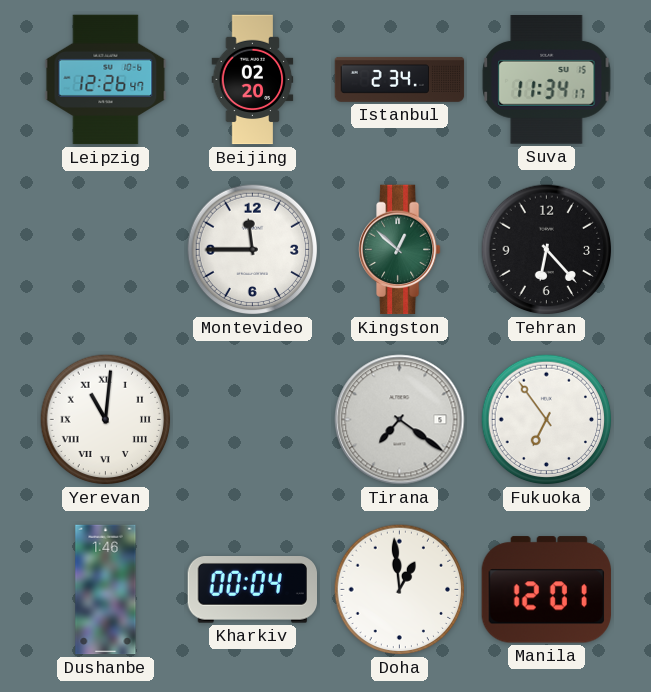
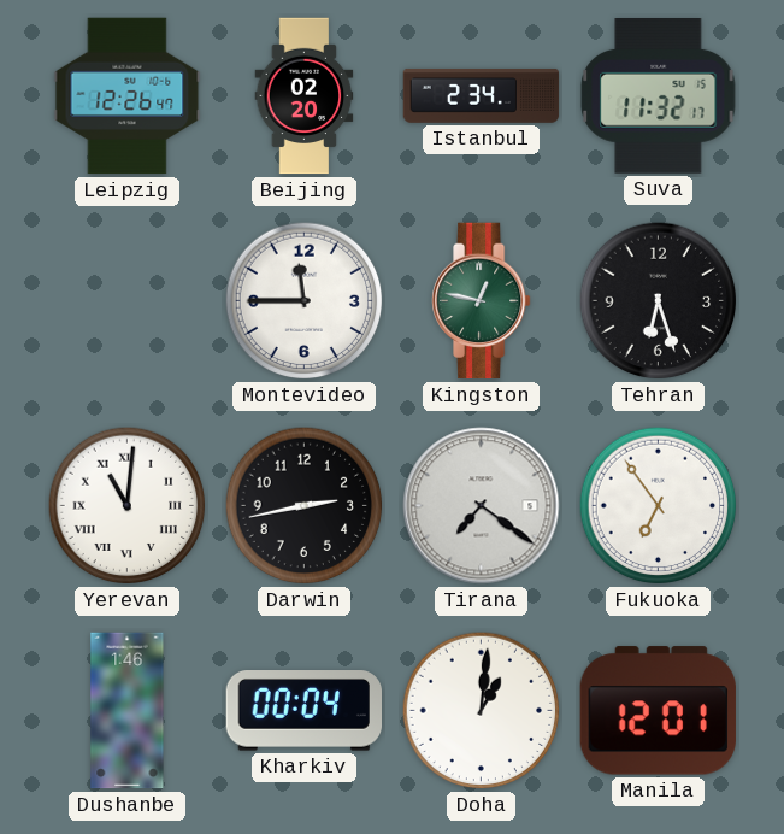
Suva: 11:34 -> 11:32 (659, 96)
Kingston: 12:52 -> 12:47 (482, 301)
Tehran: 6:23 -> 6:27 (659, 301)
Darwin: none -> 2:43 (305, 506)
Doha: 12:59 -> 1:01 (482, 711)
